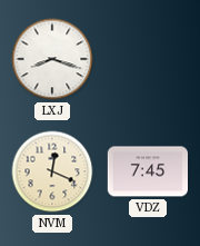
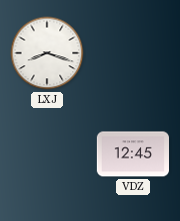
NVM: 12:19 -> none (52, 171)
VDZ: 7:45 -> 12:45 (132, 154)
